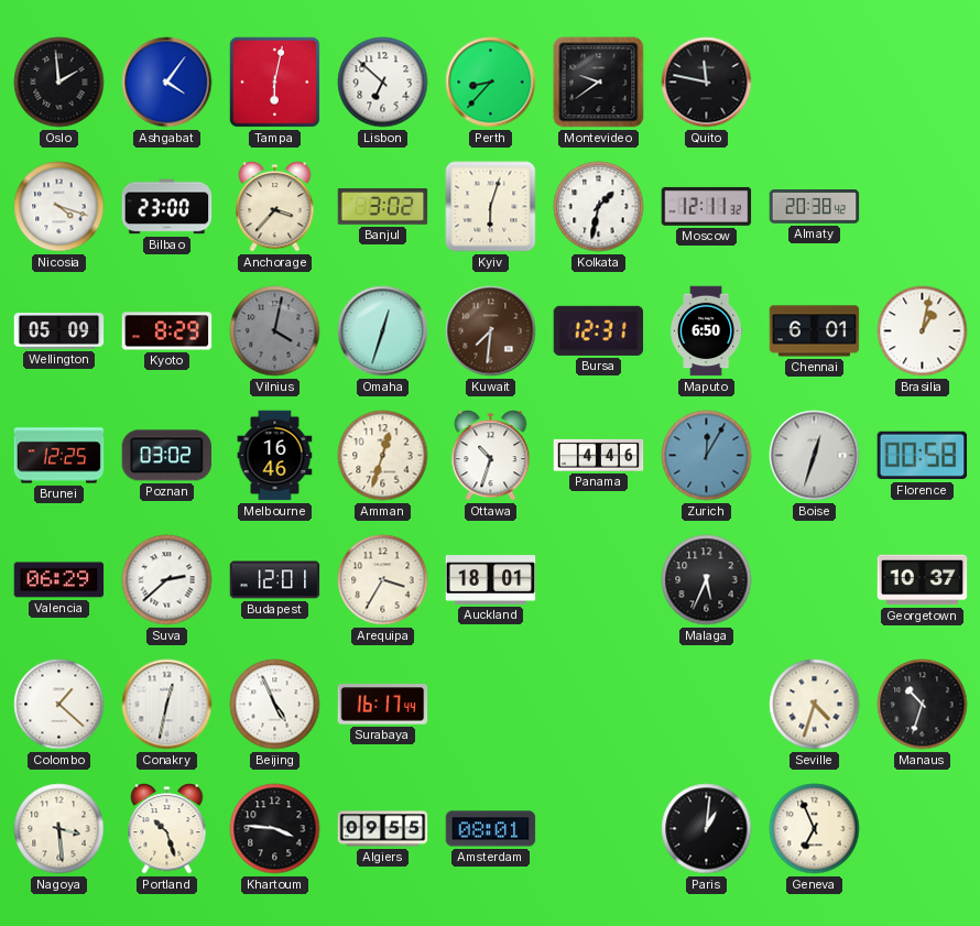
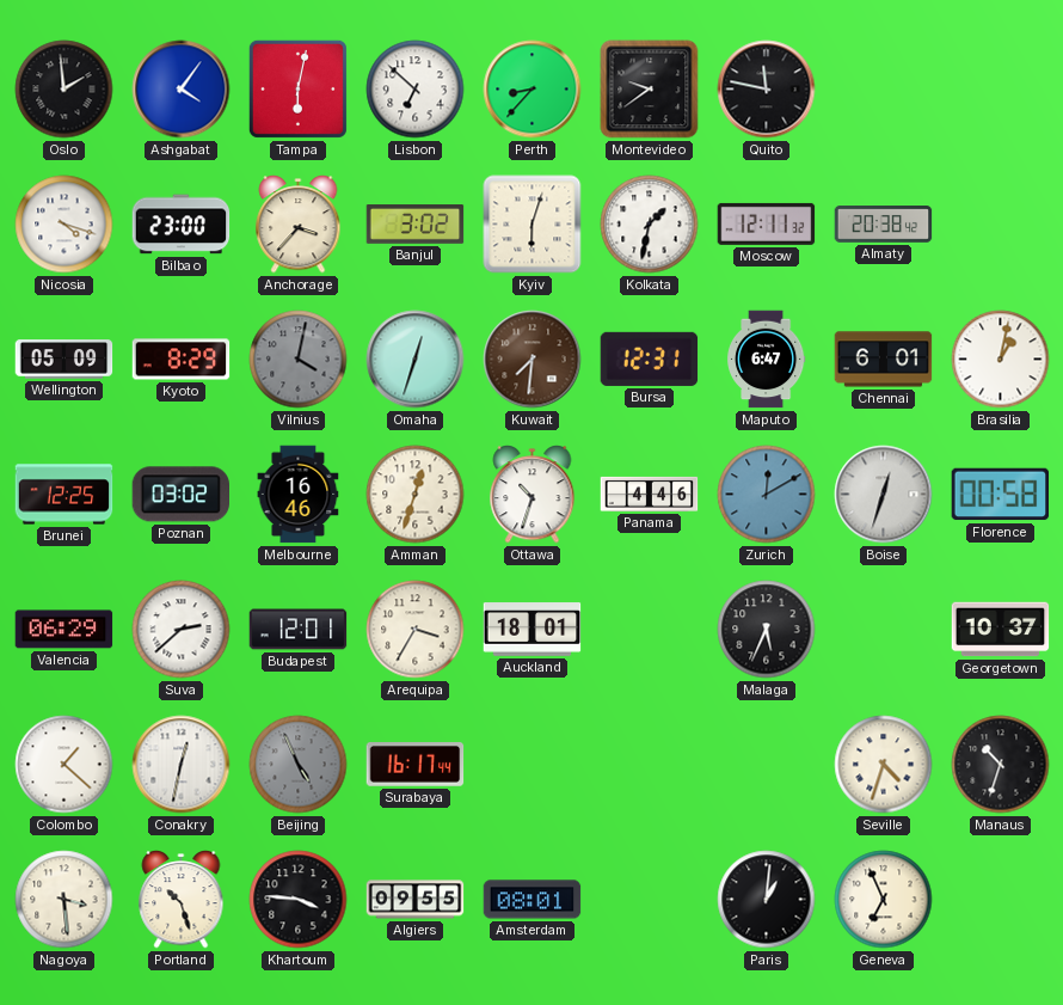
Maputo: 6:50 -> 6:47 (767, 360)
Zurich: 12:05 -> 12:10 (767, 495)
Beijing dial: white -> grey (299, 765)
